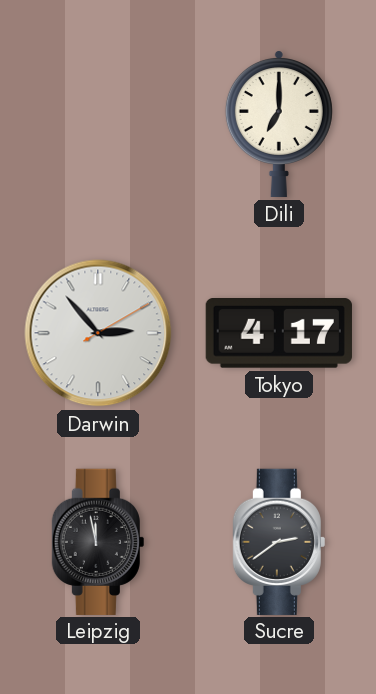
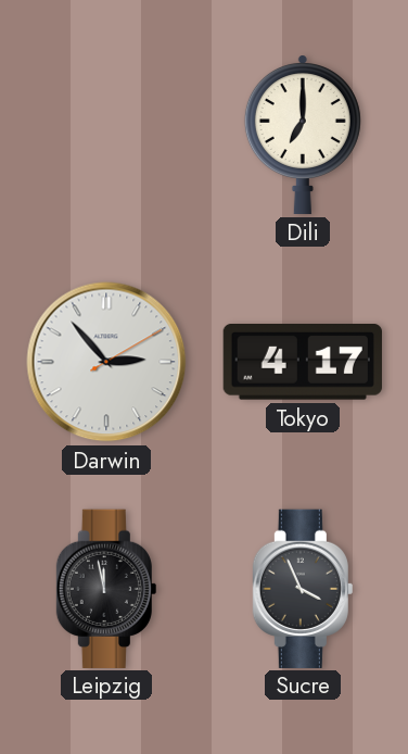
Sucre: 2:39 -> 3:56 (303, 588)
